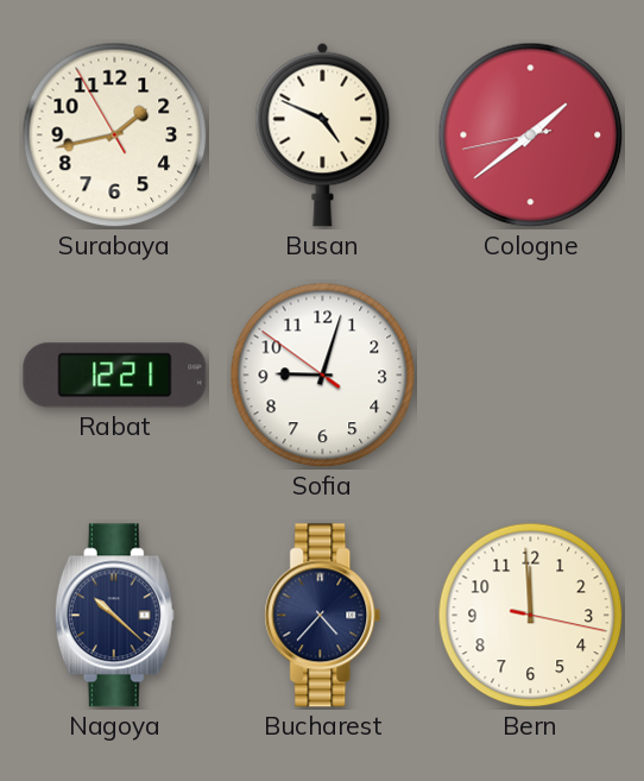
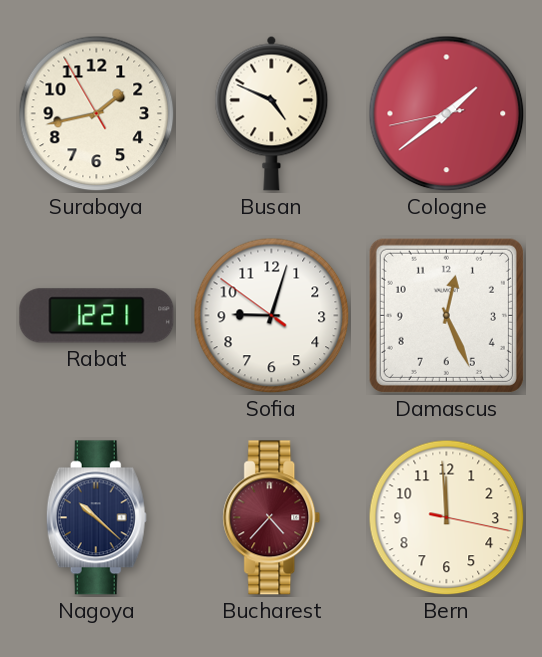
Damascus: none -> 12:26 (446, 315)
Bucharest dial: navy -> burgundy (272, 518)
